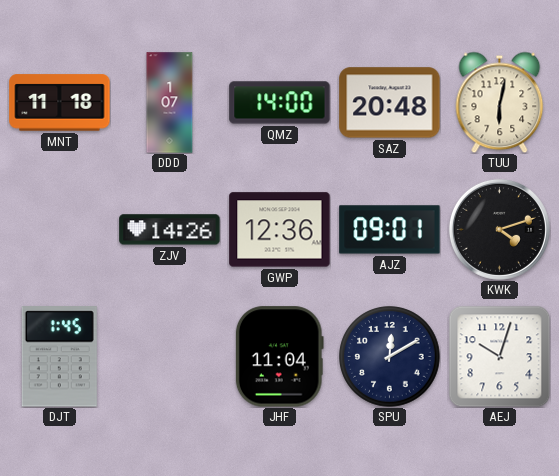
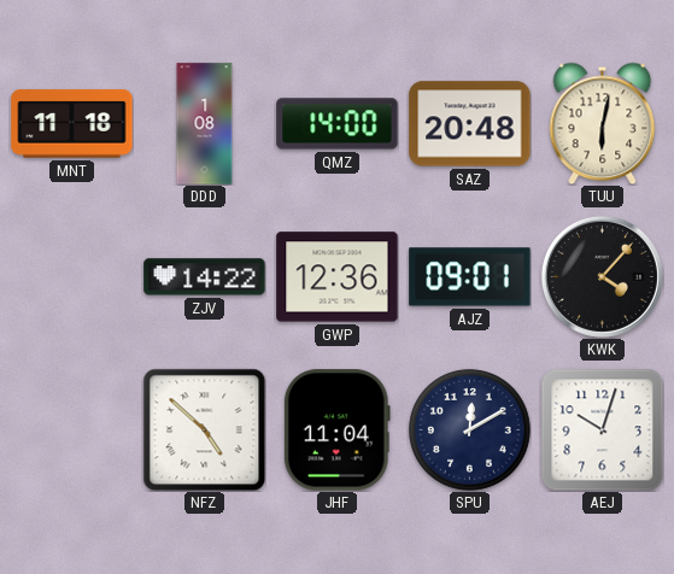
DDD: 1:07 -> 1:08 (205, 124)
ZJV: 14:26 -> 14:22 (205, 277)
KWK: 4:12 -> 4:07 (602, 276)
DJT: 1:45 -> none (59, 357)
NFZ: none -> 4:52 (204, 429)
